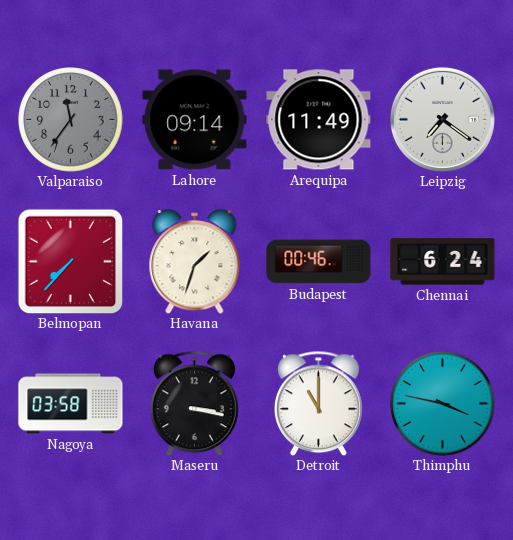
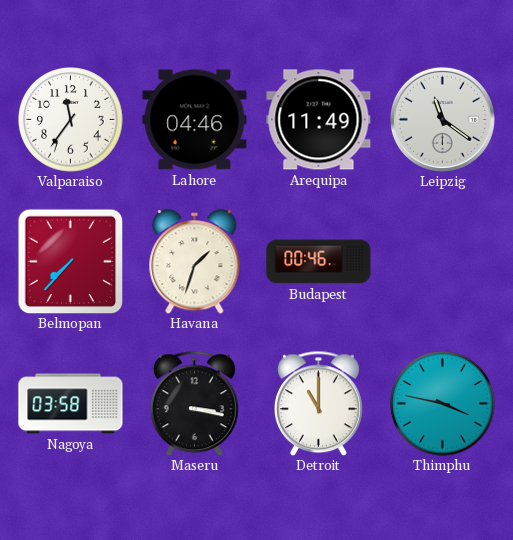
Valparaiso dial: grey -> white (71, 120)
Lahore: 09:14 -> 04:46 (195, 120)
Leipzig: 7:21 -> 11:21 (442, 119)
Chennai: 6:24 -> none (443, 262)
